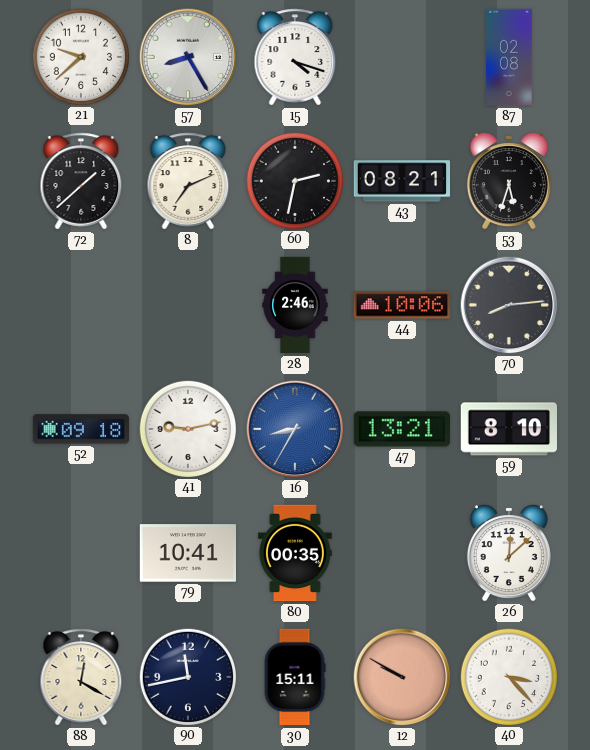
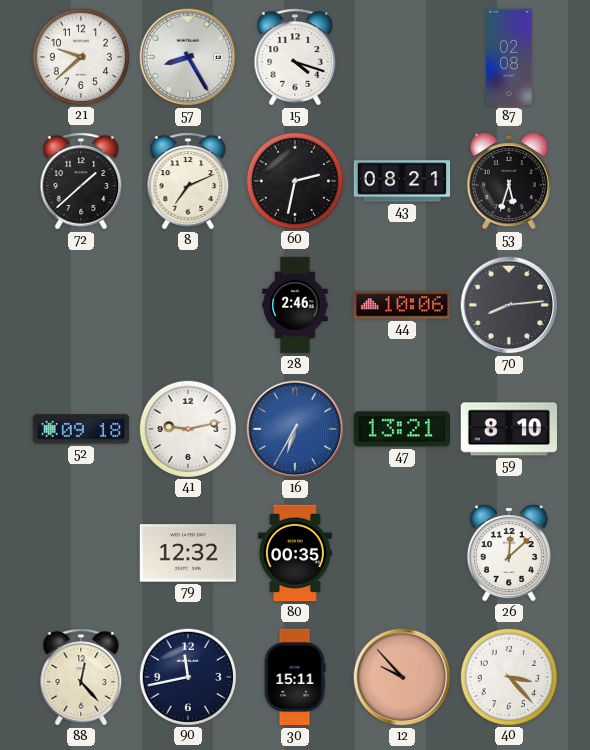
16: 8:35 -> 6:35 (295, 429)
79: 10:41 -> 12:32 (187, 553)
88: 12:20 -> 12:23 (81, 677)
12: 9:50 -> 9:53 (402, 677)
